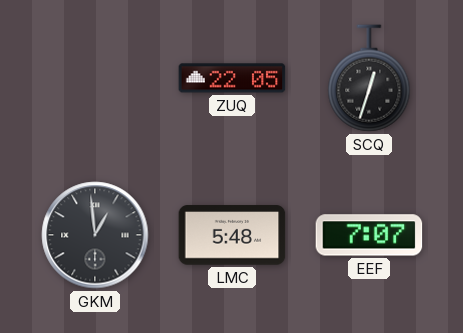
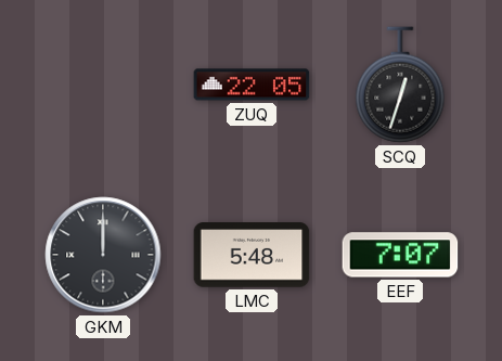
GKM: 12:59 -> 12:00 (103, 255)
